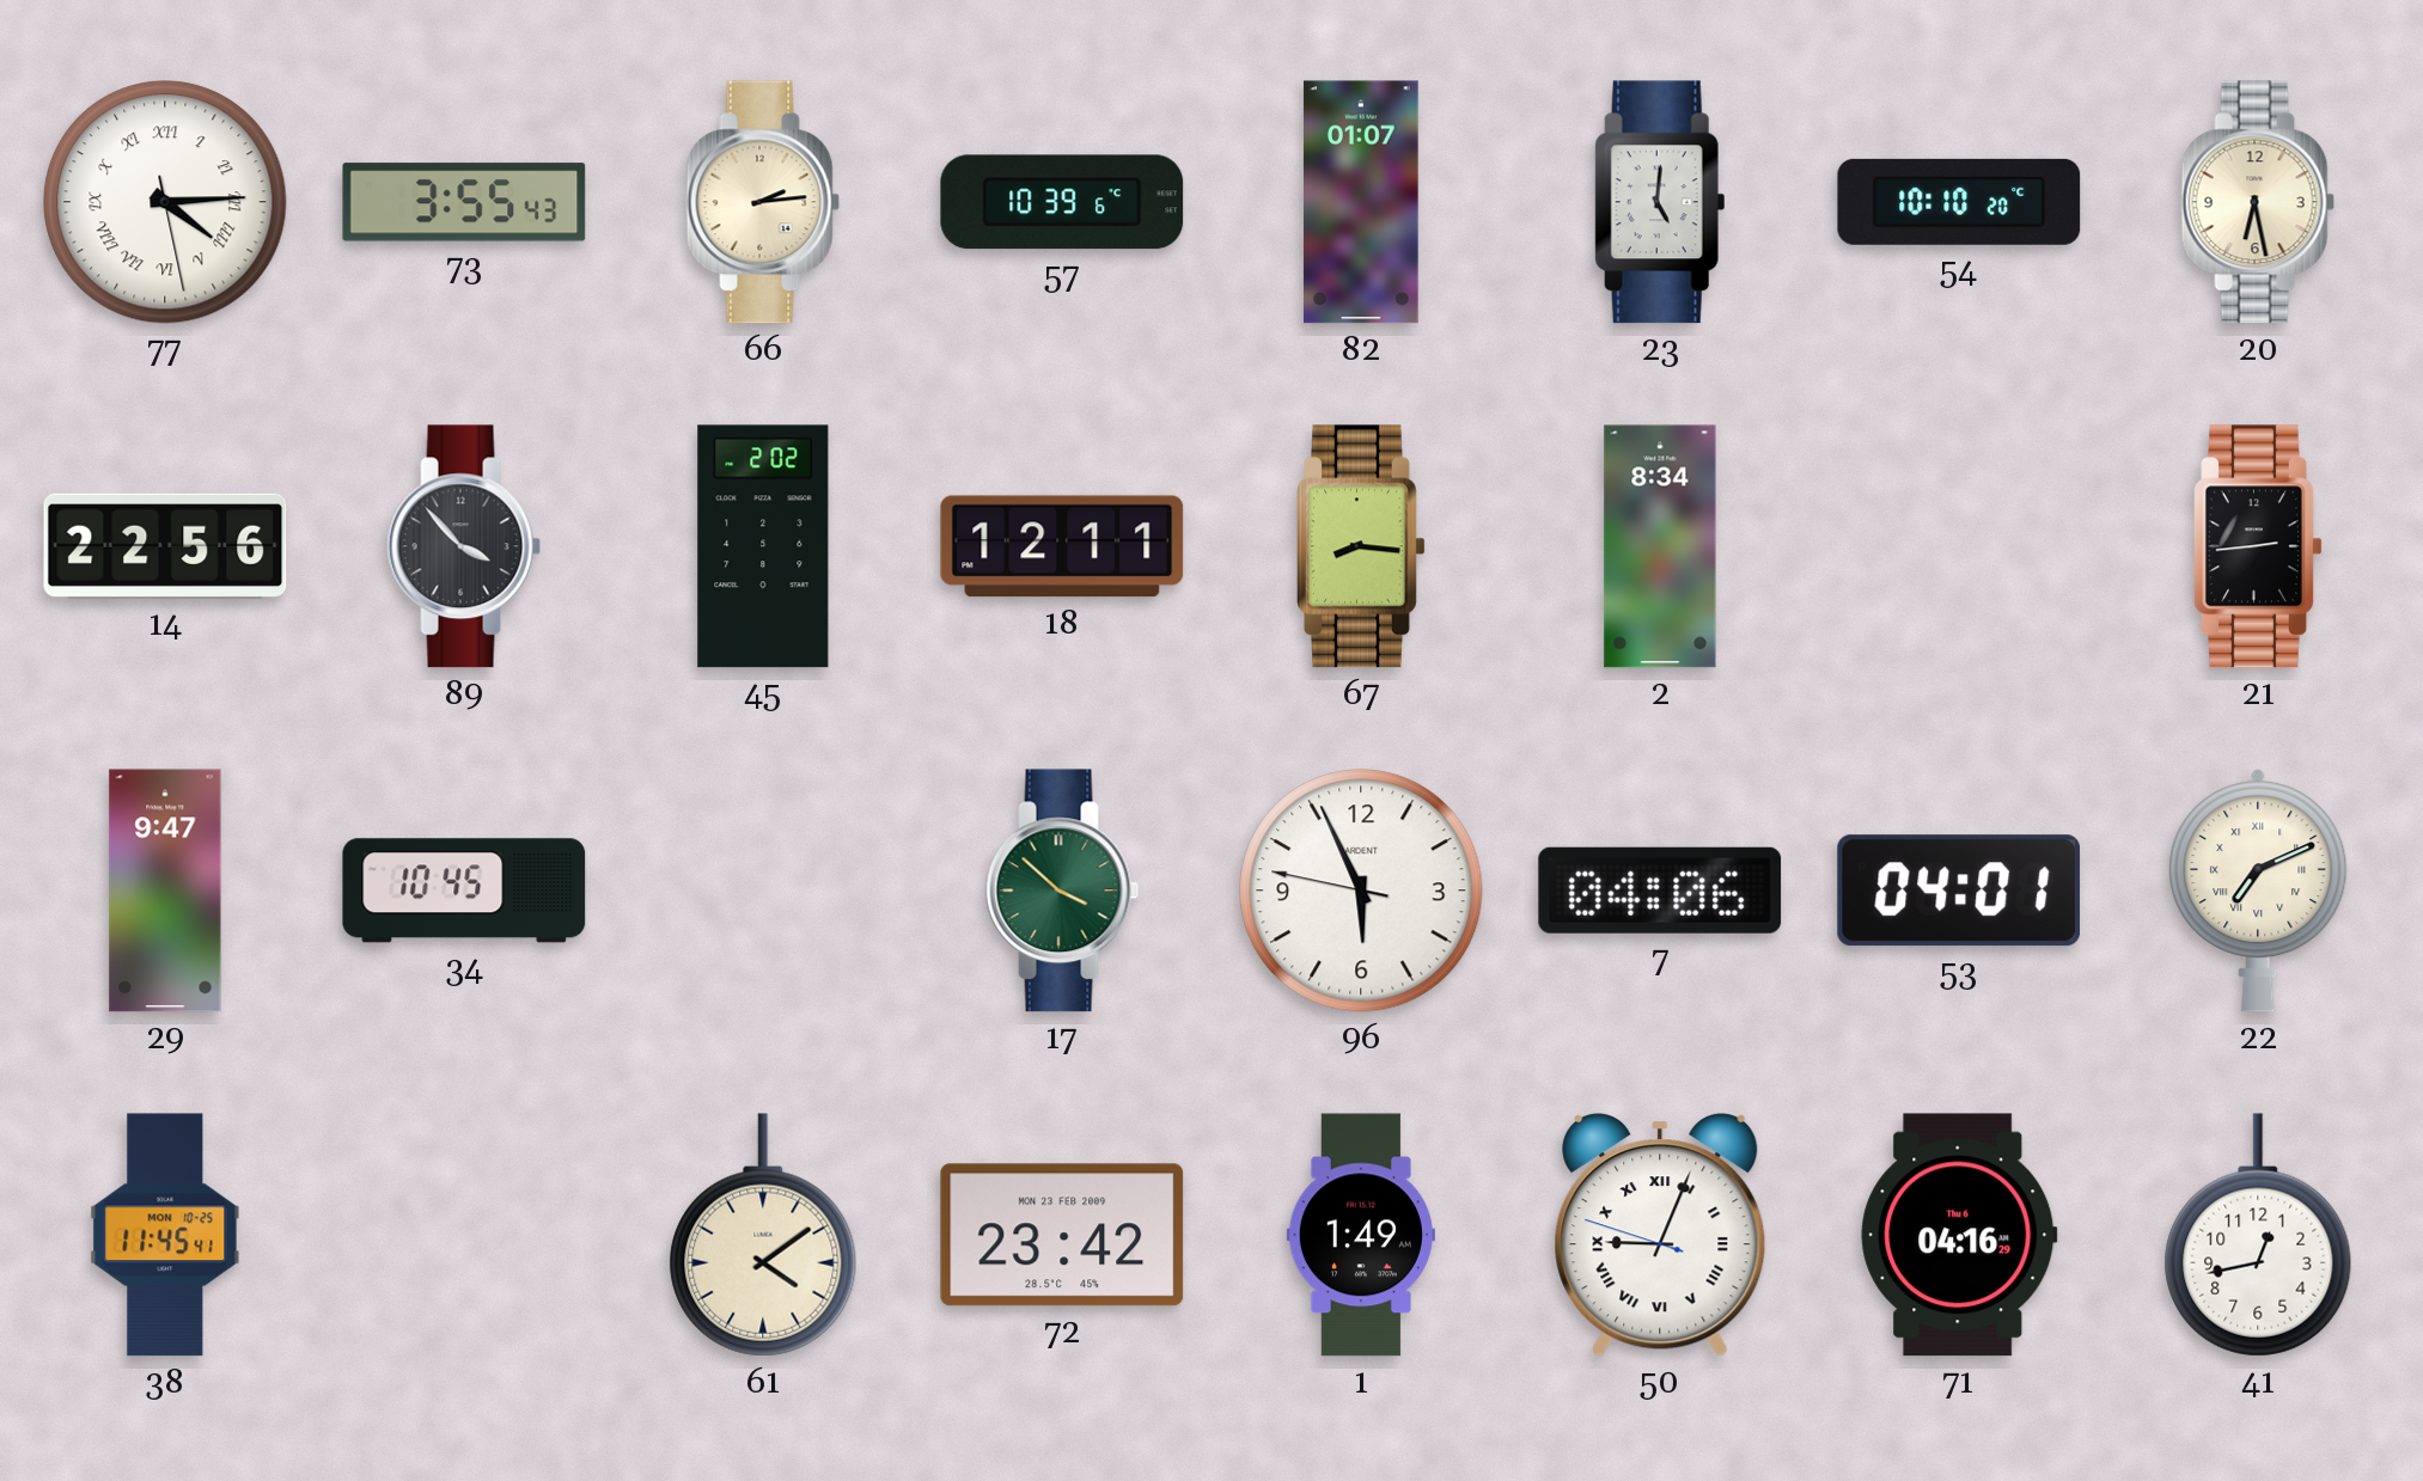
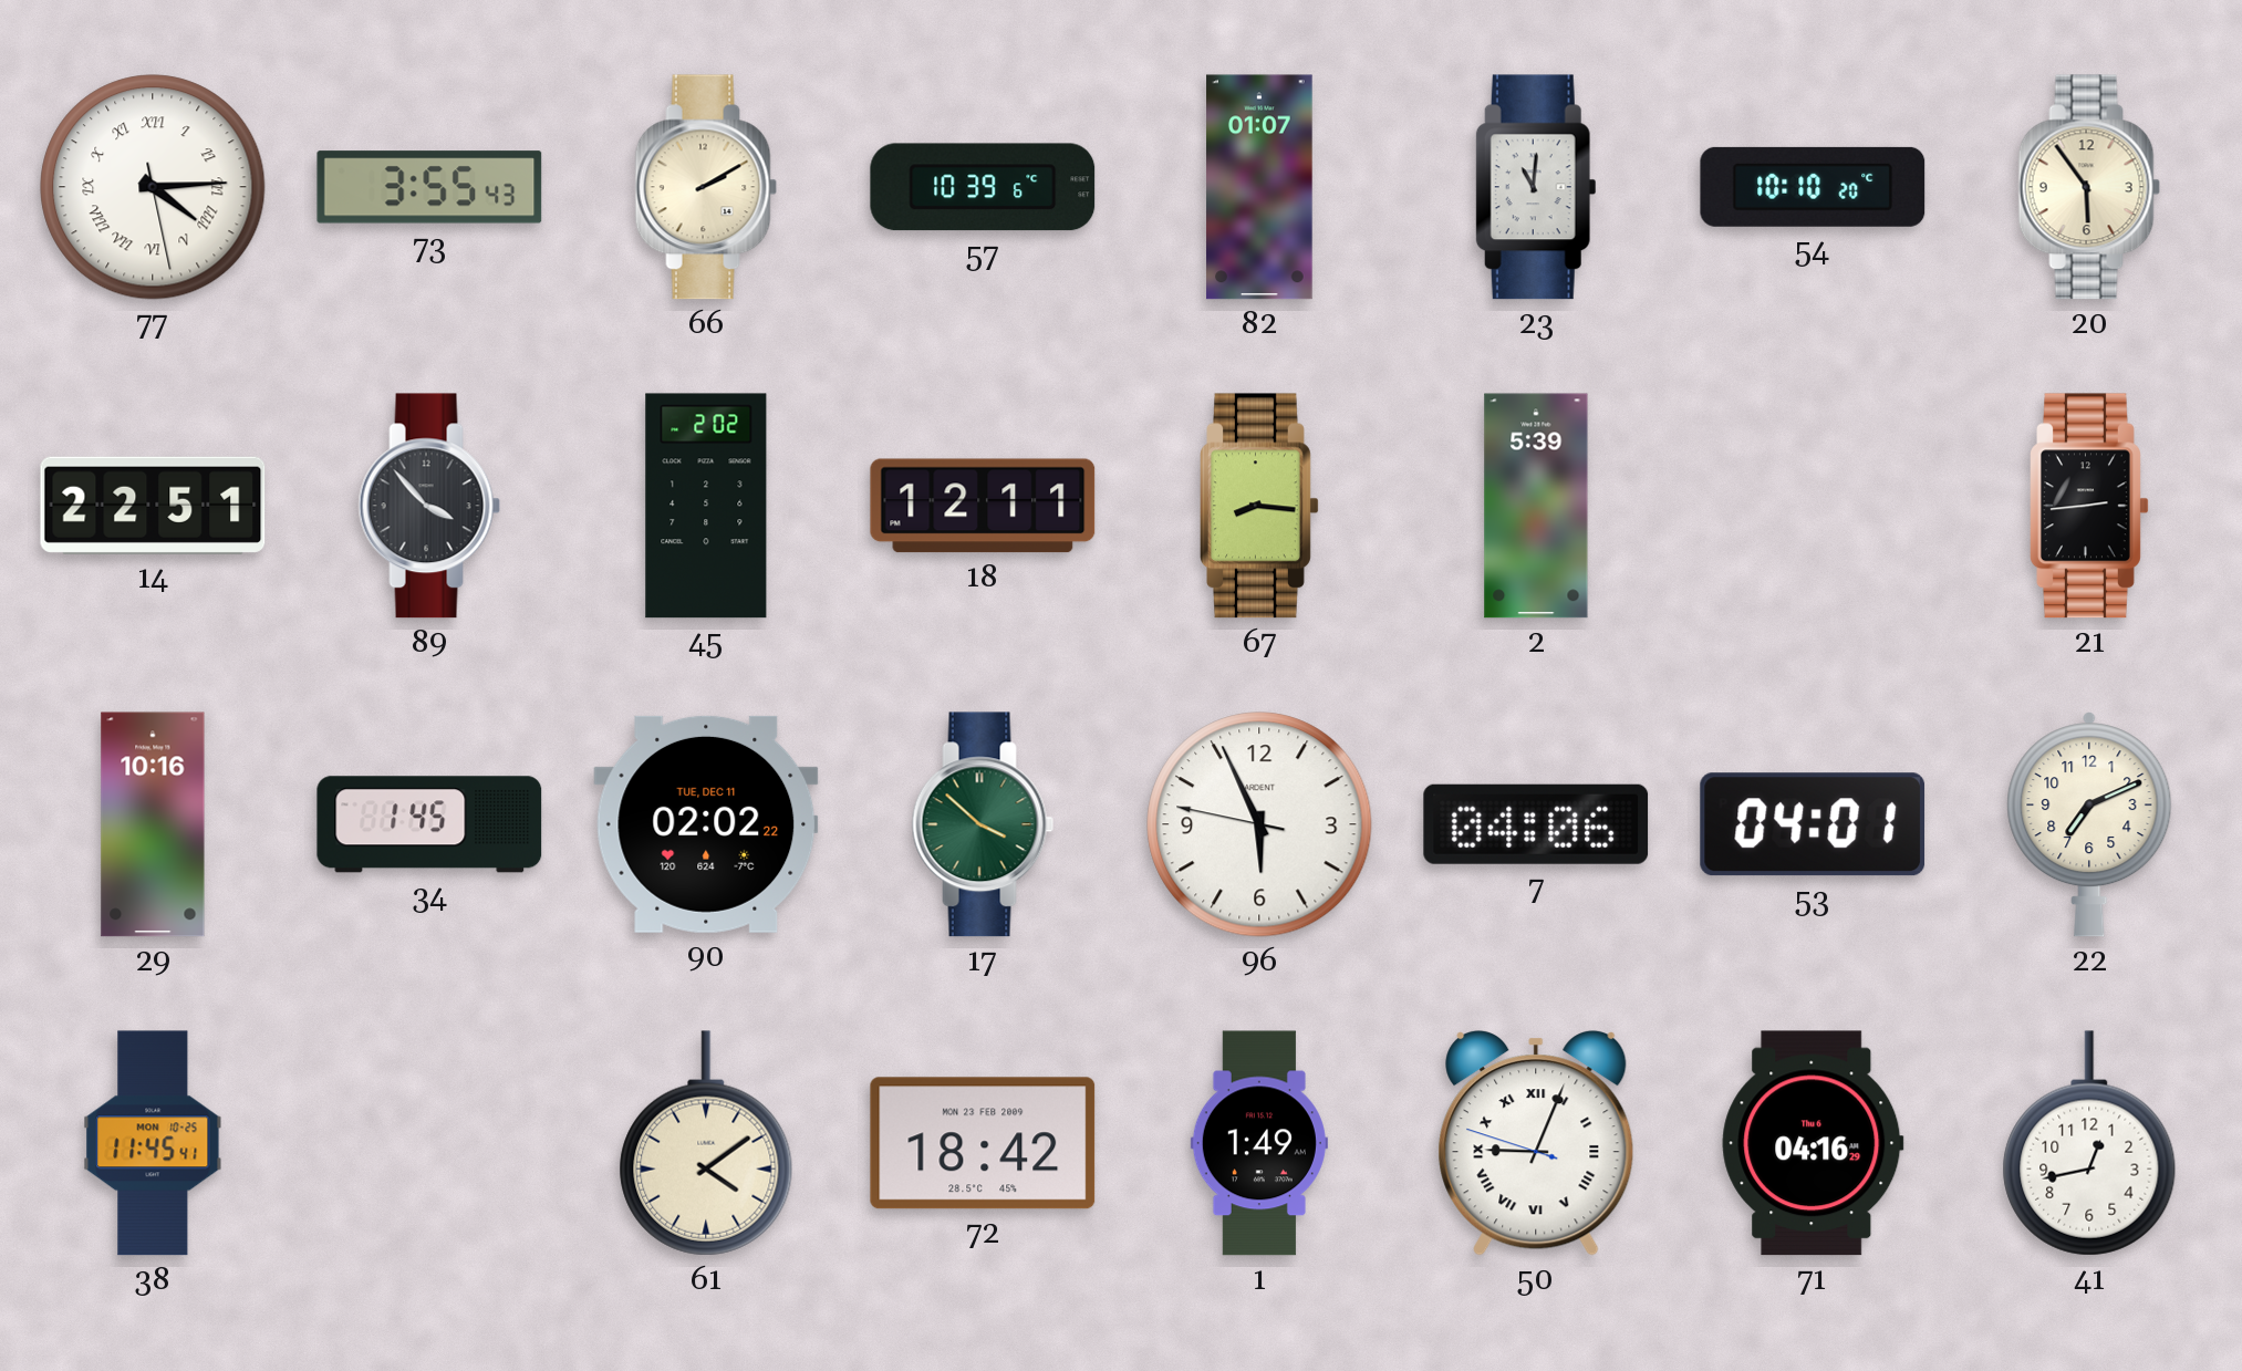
66: 2:14 -> 2:10 (706, 187)
23: 5:01 -> 11:01 (1536, 187)
20: 6:28 -> 5:54 (2089, 187)
14: 22:56 -> 22:51 (153, 506)
2: 8:34 -> 5:39 (1536, 506)
29: 9:47 -> 10:16 (153, 824)
34: 10:45 -> 1:45 (429, 824)
90: none -> 02:02 (706, 824)
22 numerals: Roman -> Arabic (2089, 824)
72: 23:42 -> 18:42 (983, 1143)
